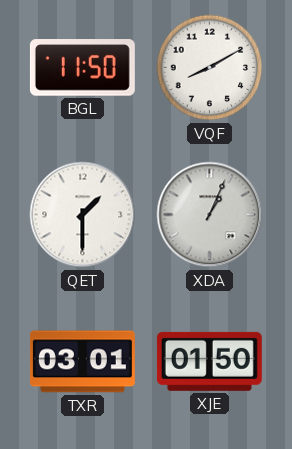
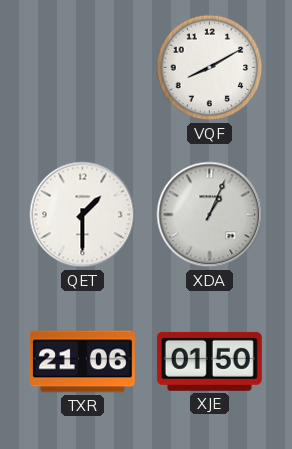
BGL: 11:50 -> none (82, 68)
TXR: 03:01 -> 21:06 (82, 362)
